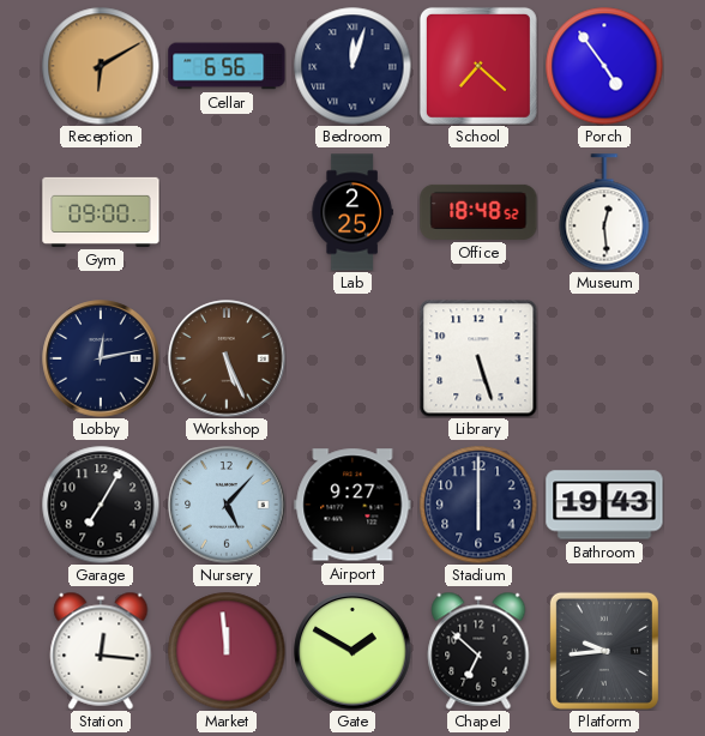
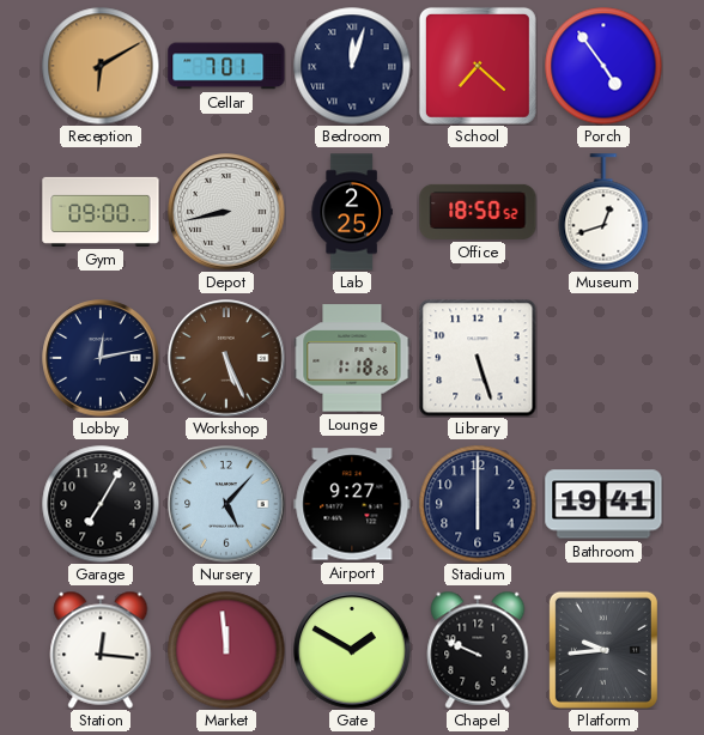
Cellar: 6:56 -> 7:01 (226, 66)
Depot: none -> 8:43 (226, 212)
Office: 18:48 -> 18:50 (478, 212)
Museum: 12:29 -> 12:42 (603, 212)
Lounge: none -> 1:18 (352, 358)
Bathroom: 19:43 -> 19:41 (603, 504)
Chapel: 6:52 -> 9:49 (478, 650)
